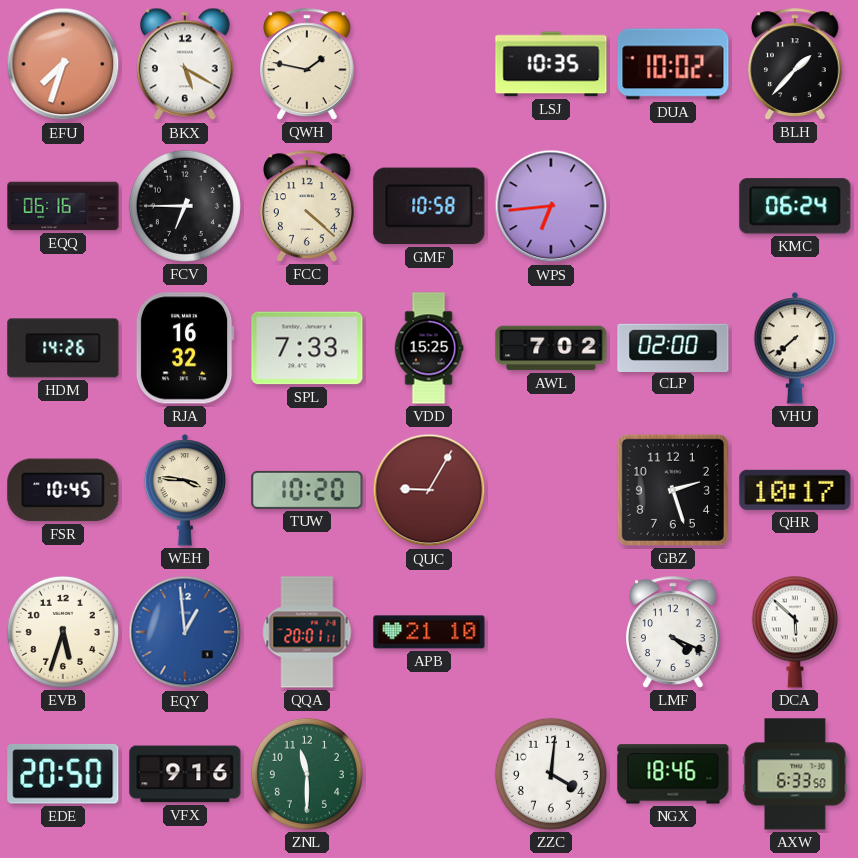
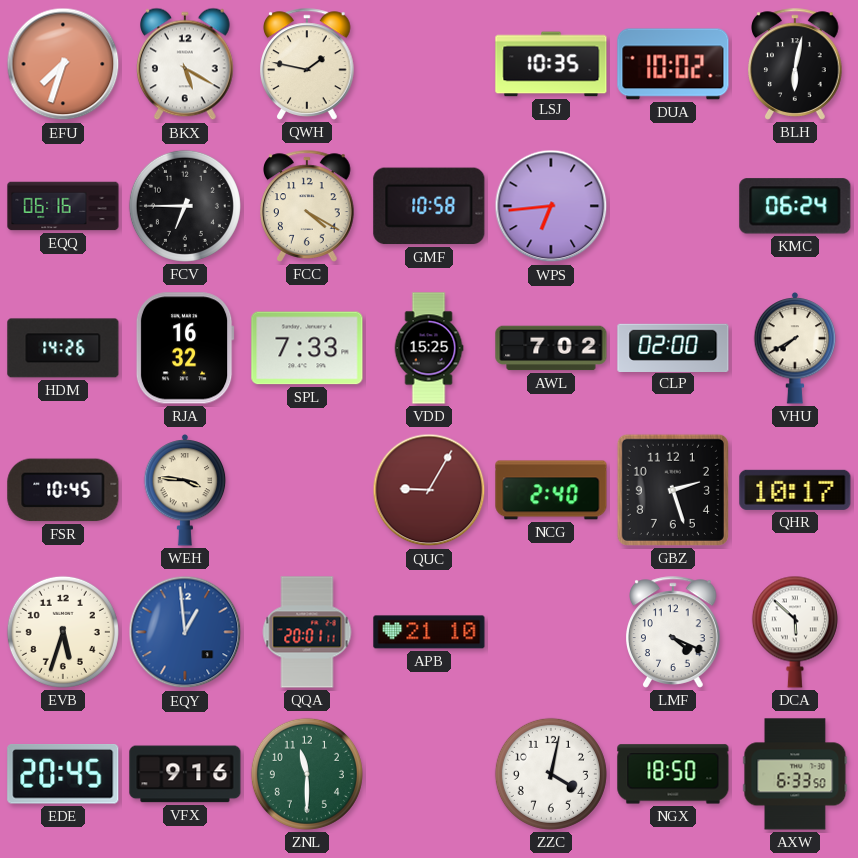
BLH: 1:37 -> 6:02 (796, 64)
FCC: 4:22 -> 4:20 (308, 206)
VHU: 7:38 -> 7:40 (795, 349)
TUW: 10:20 -> none (307, 490)
NCG: none -> 2:40 (551, 490)
EDE: 20:50 -> 20:45 (63, 775)
ZZC: 4:01 -> 4:02 (551, 774)
NGX: 18:46 -> 18:50 (673, 774)
